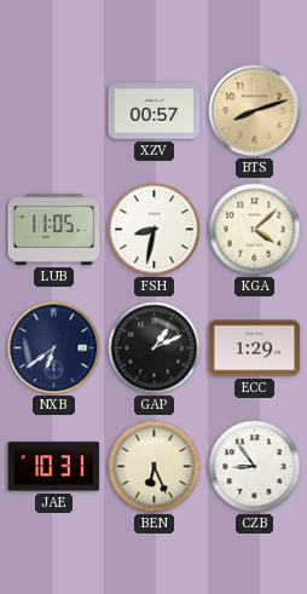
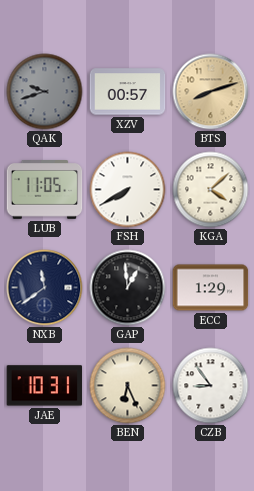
QAK: none -> 9:42 (45, 92)
FSH: 8:32 -> 7:40 (128, 190)
NXB: 6:39 -> 11:39 (45, 288)
GAP: 1:11 -> 12:59 (128, 288)
